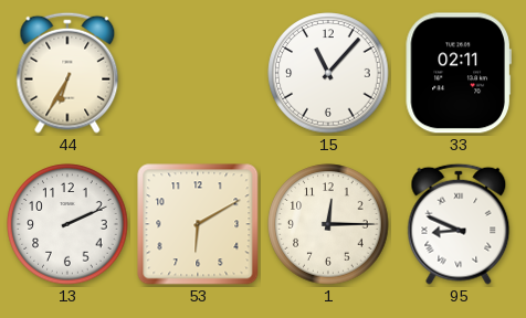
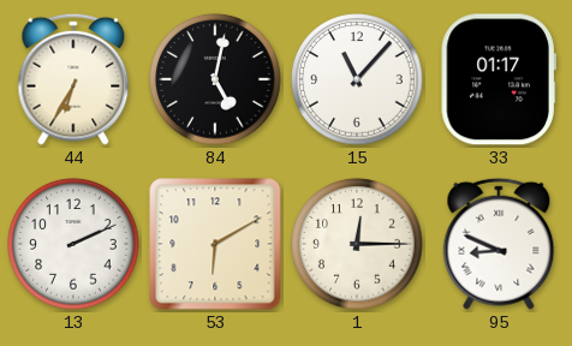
84: none -> 5:02 (215, 79)
33: 02:11 -> 01:17 (499, 79)
